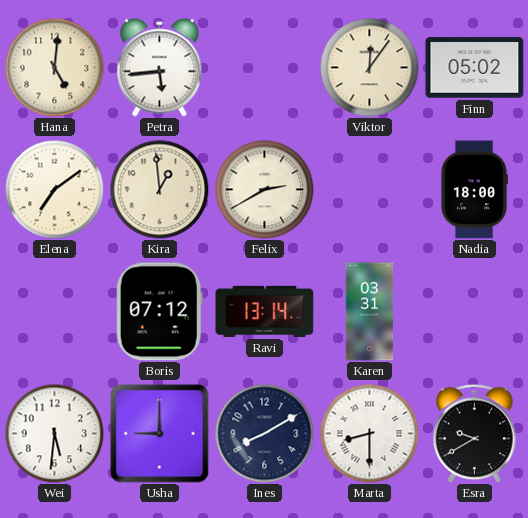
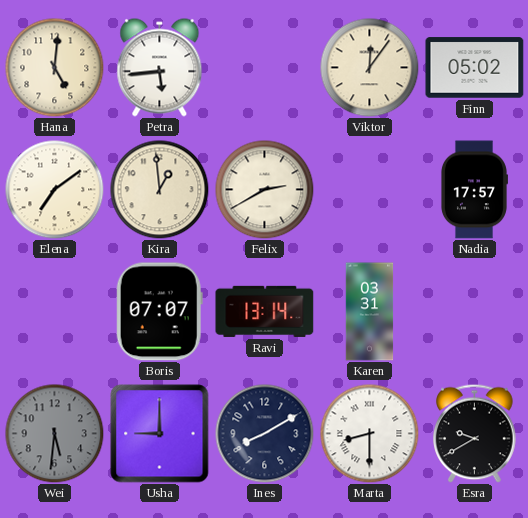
Nadia: 18:00 -> 17:57 (474, 190)
Boris: 07:12 -> 07:07 (159, 312)
Wei dial: white -> grey (55, 434)
